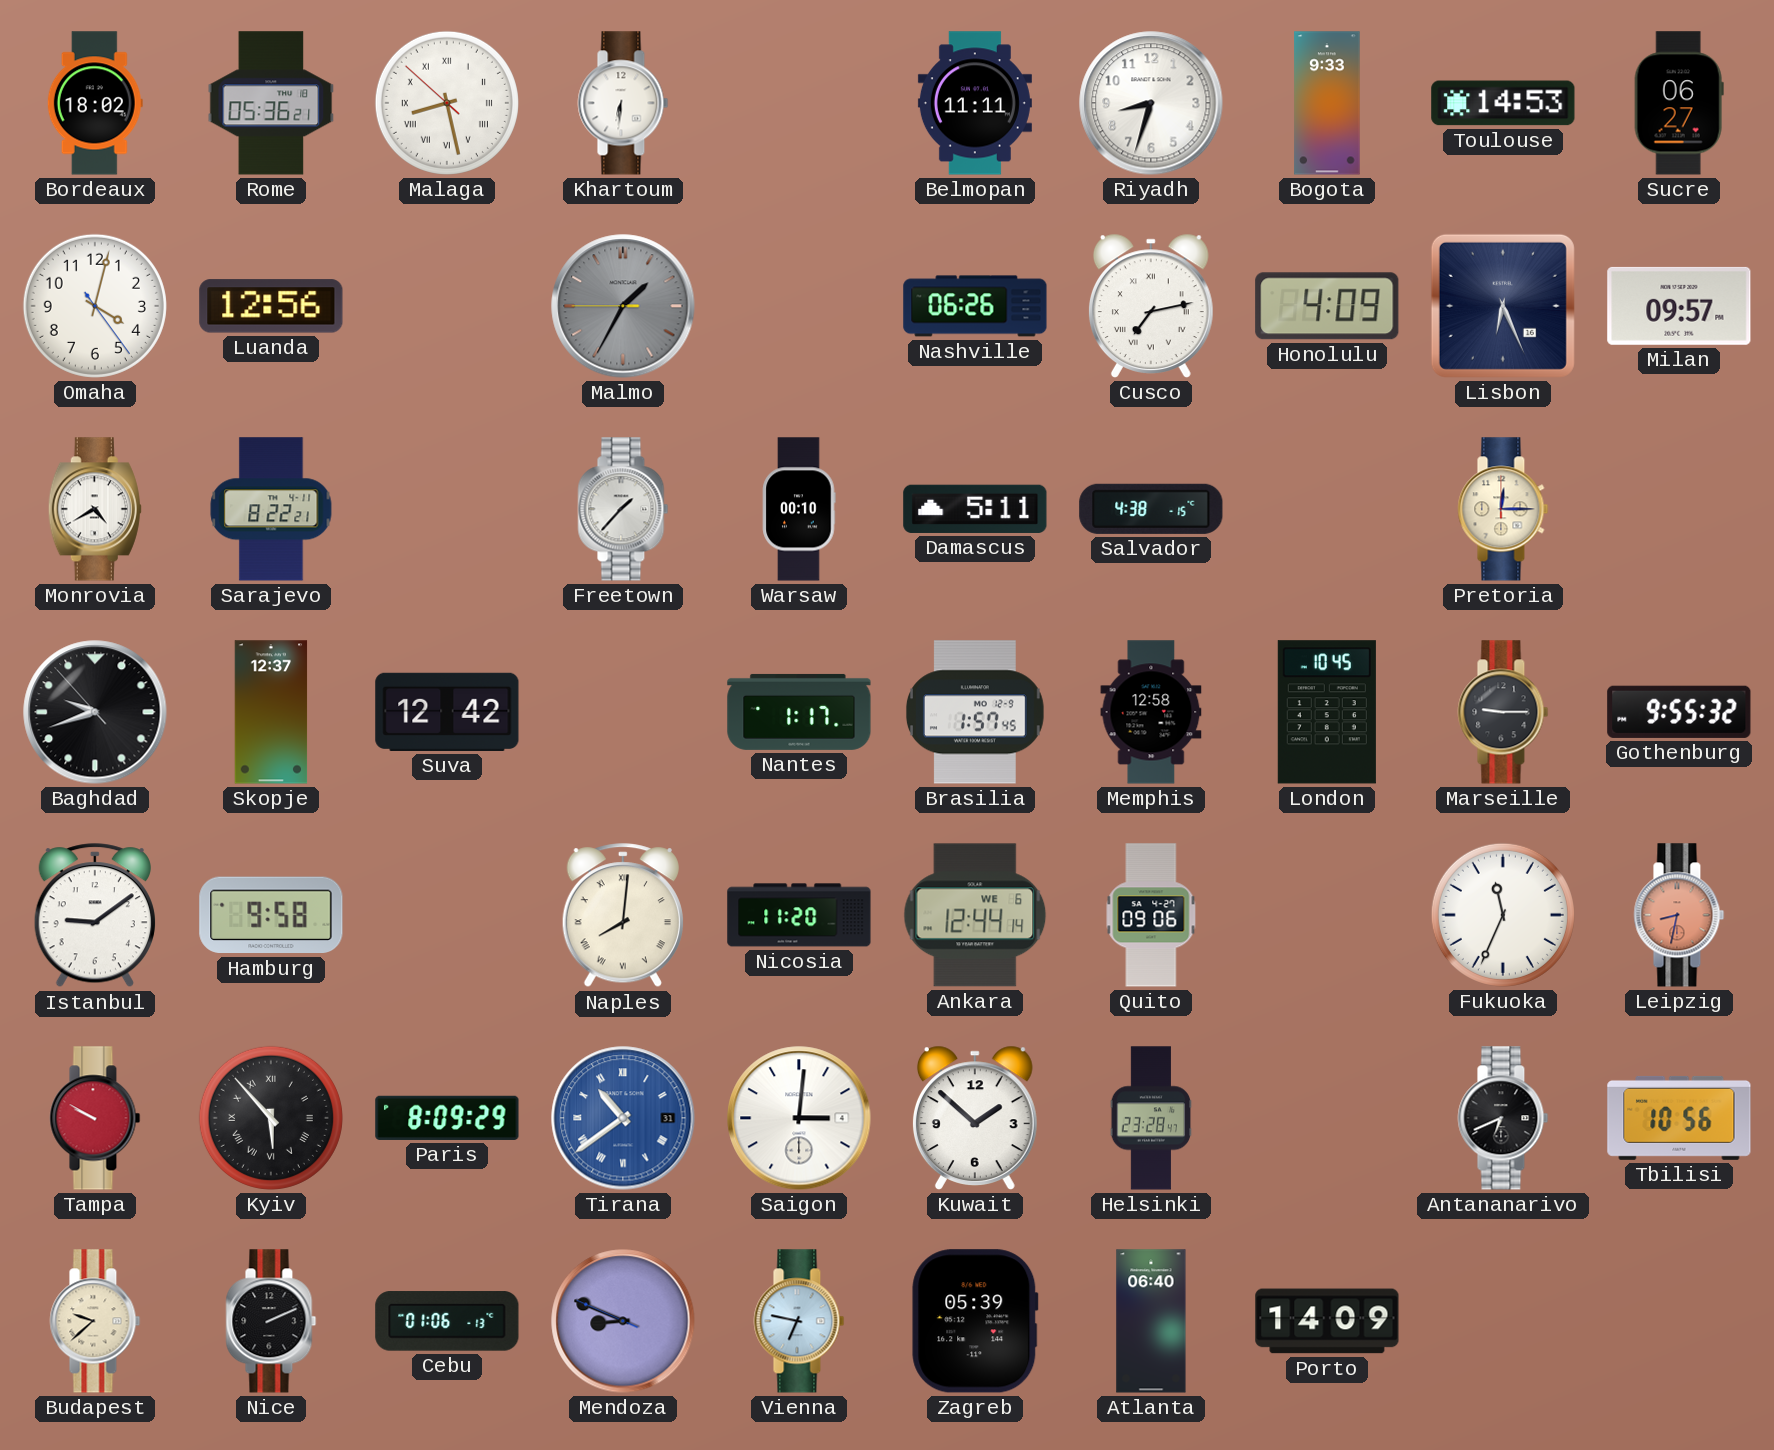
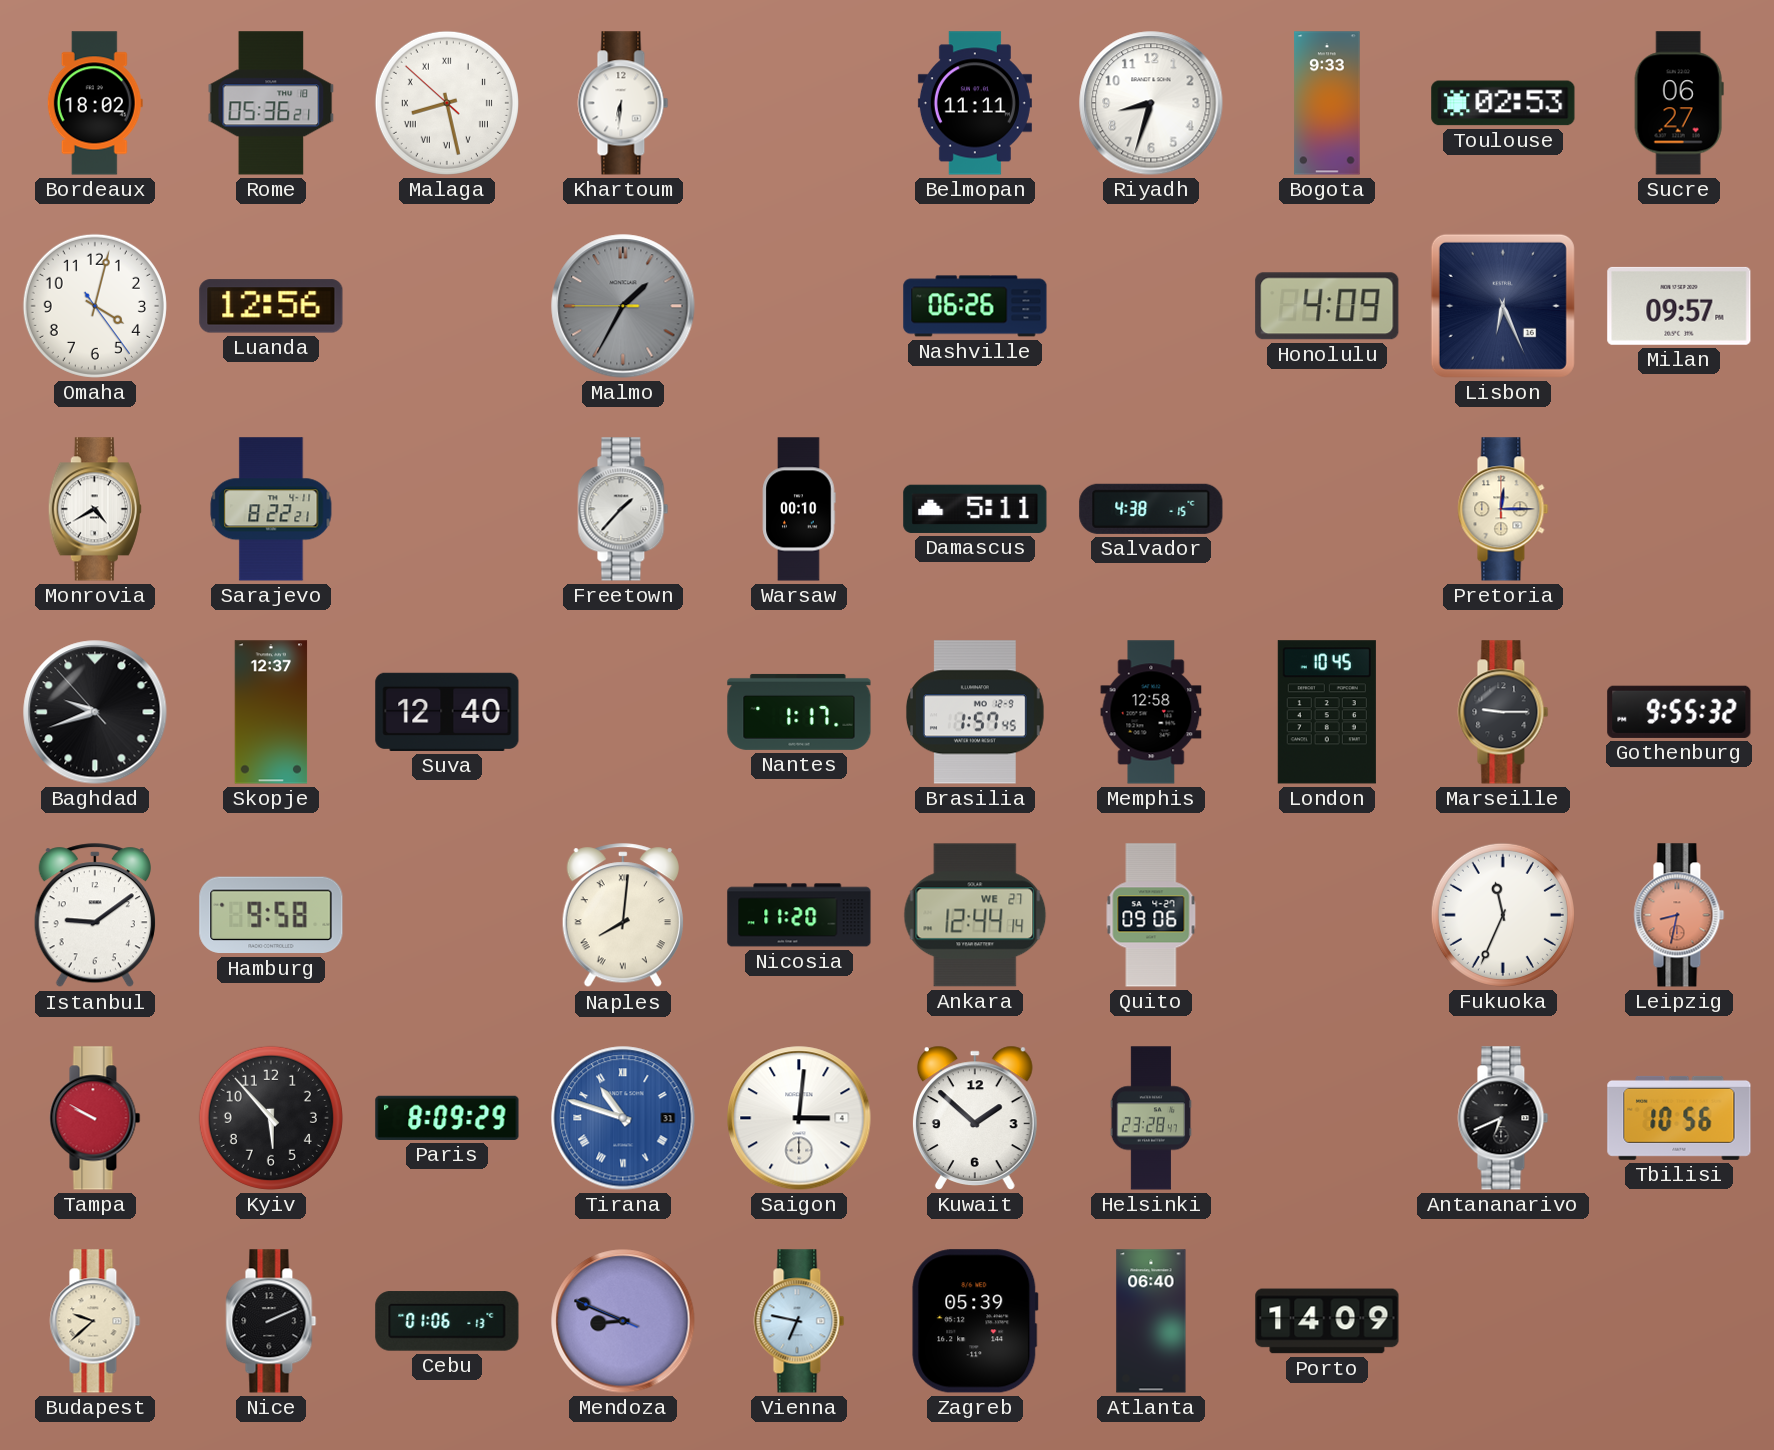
Toulouse: 14:53 -> 02:53 (1503, 103)
Cusco: 7:13 -> none (1151, 306)
Suva: 12:42 -> 12:40 (447, 712)
Ankara date: WE 6 -> WE 27 (975, 915)
Kyiv numerals: Roman -> Arabic (271, 1118)
Tirana: 10:39 -> 10:48 (623, 1118)
